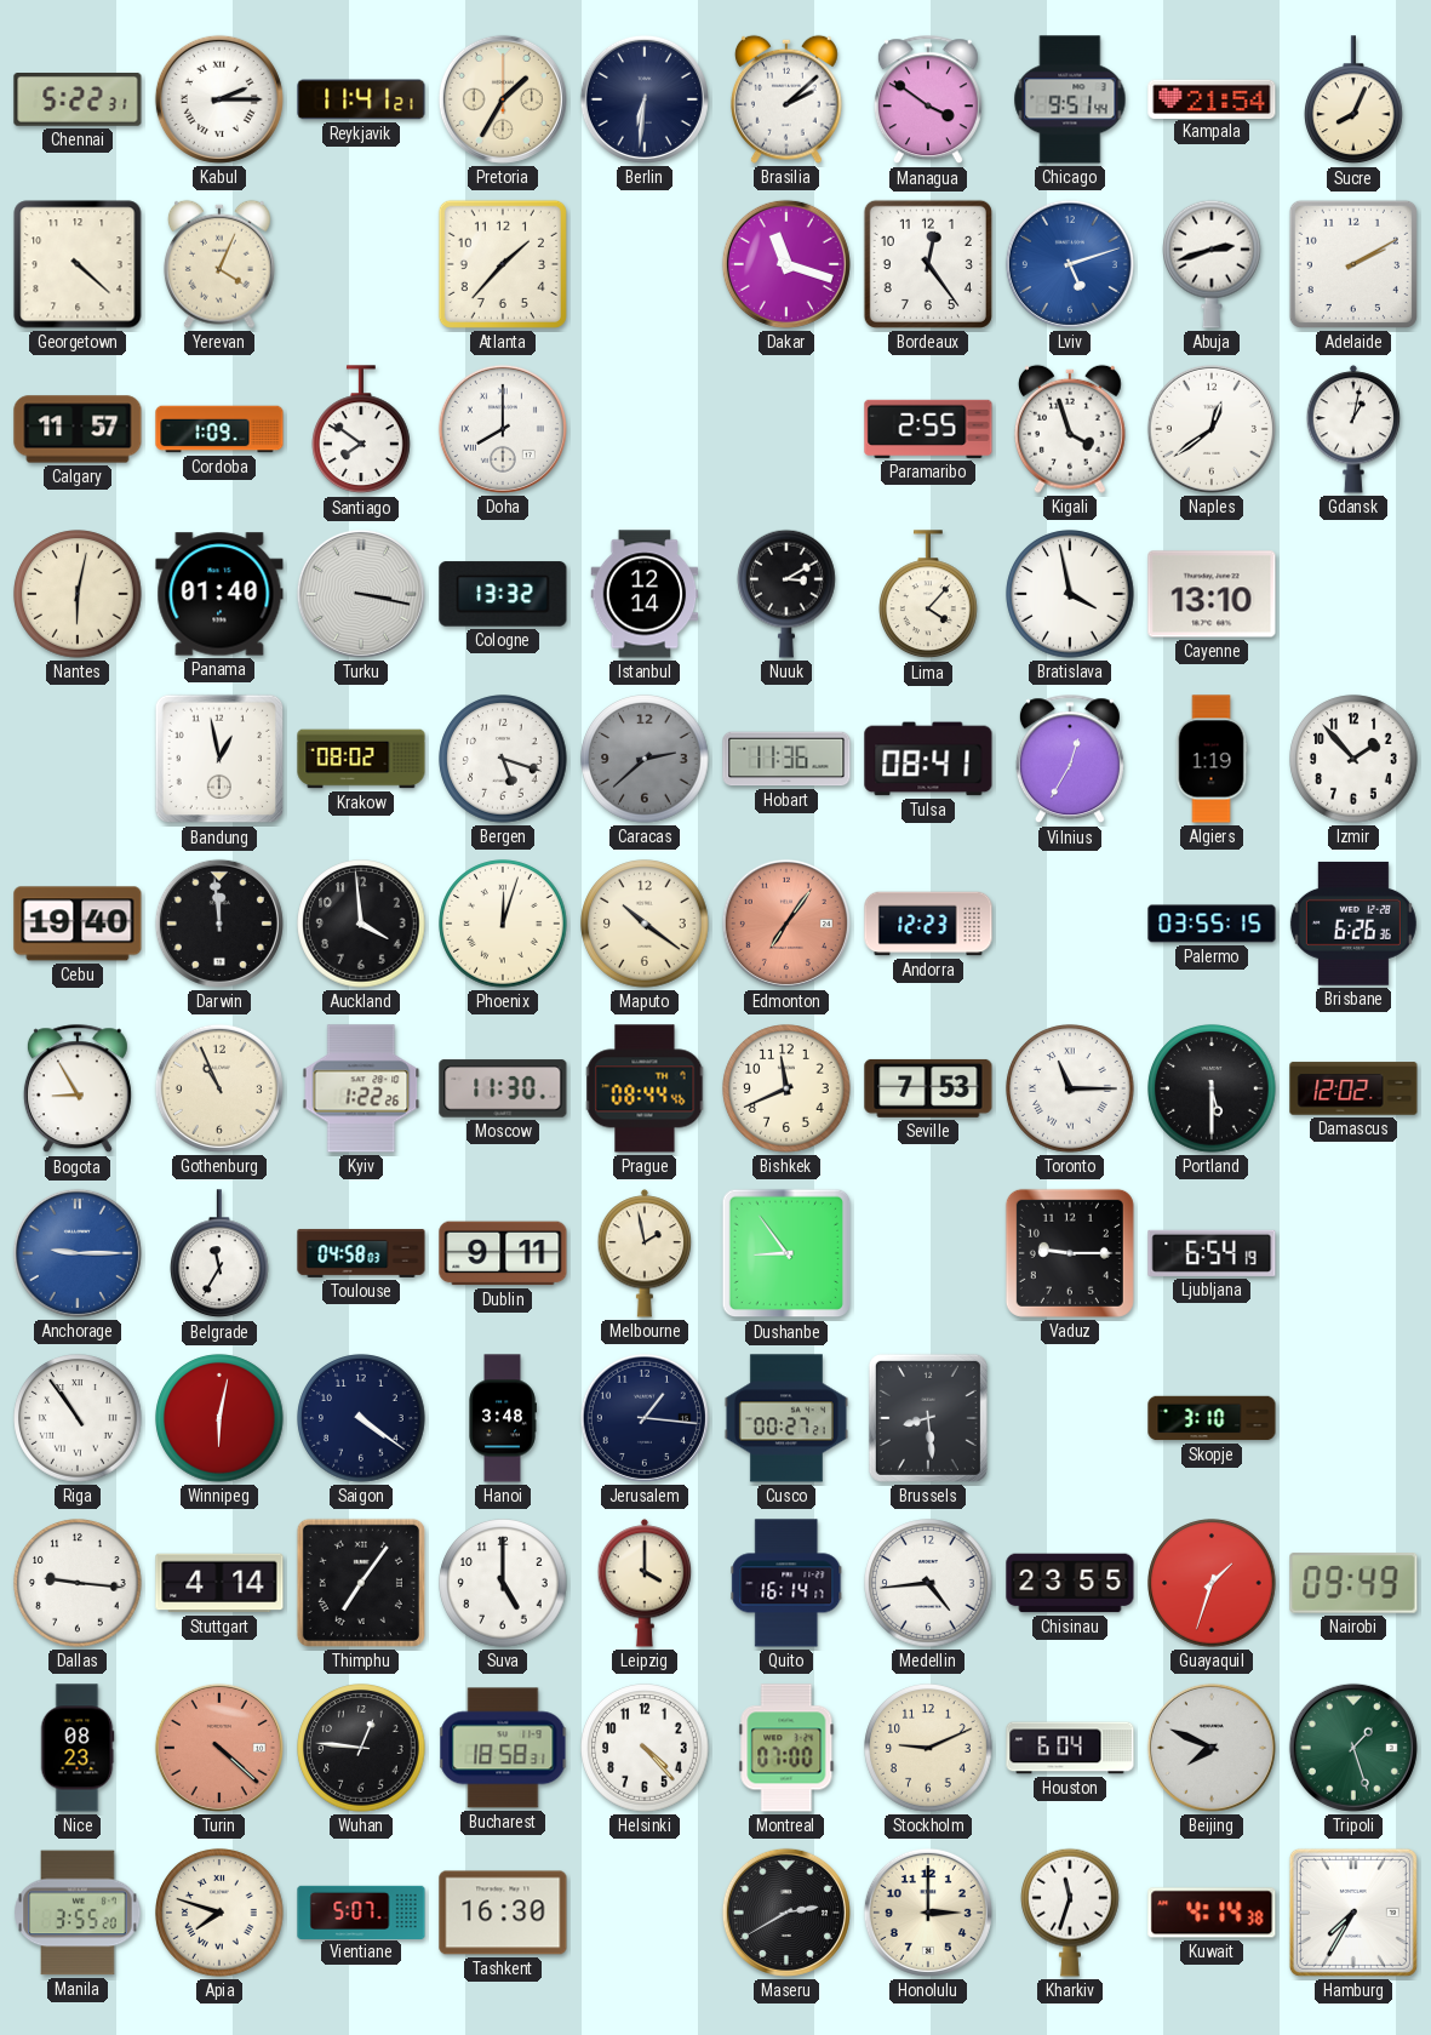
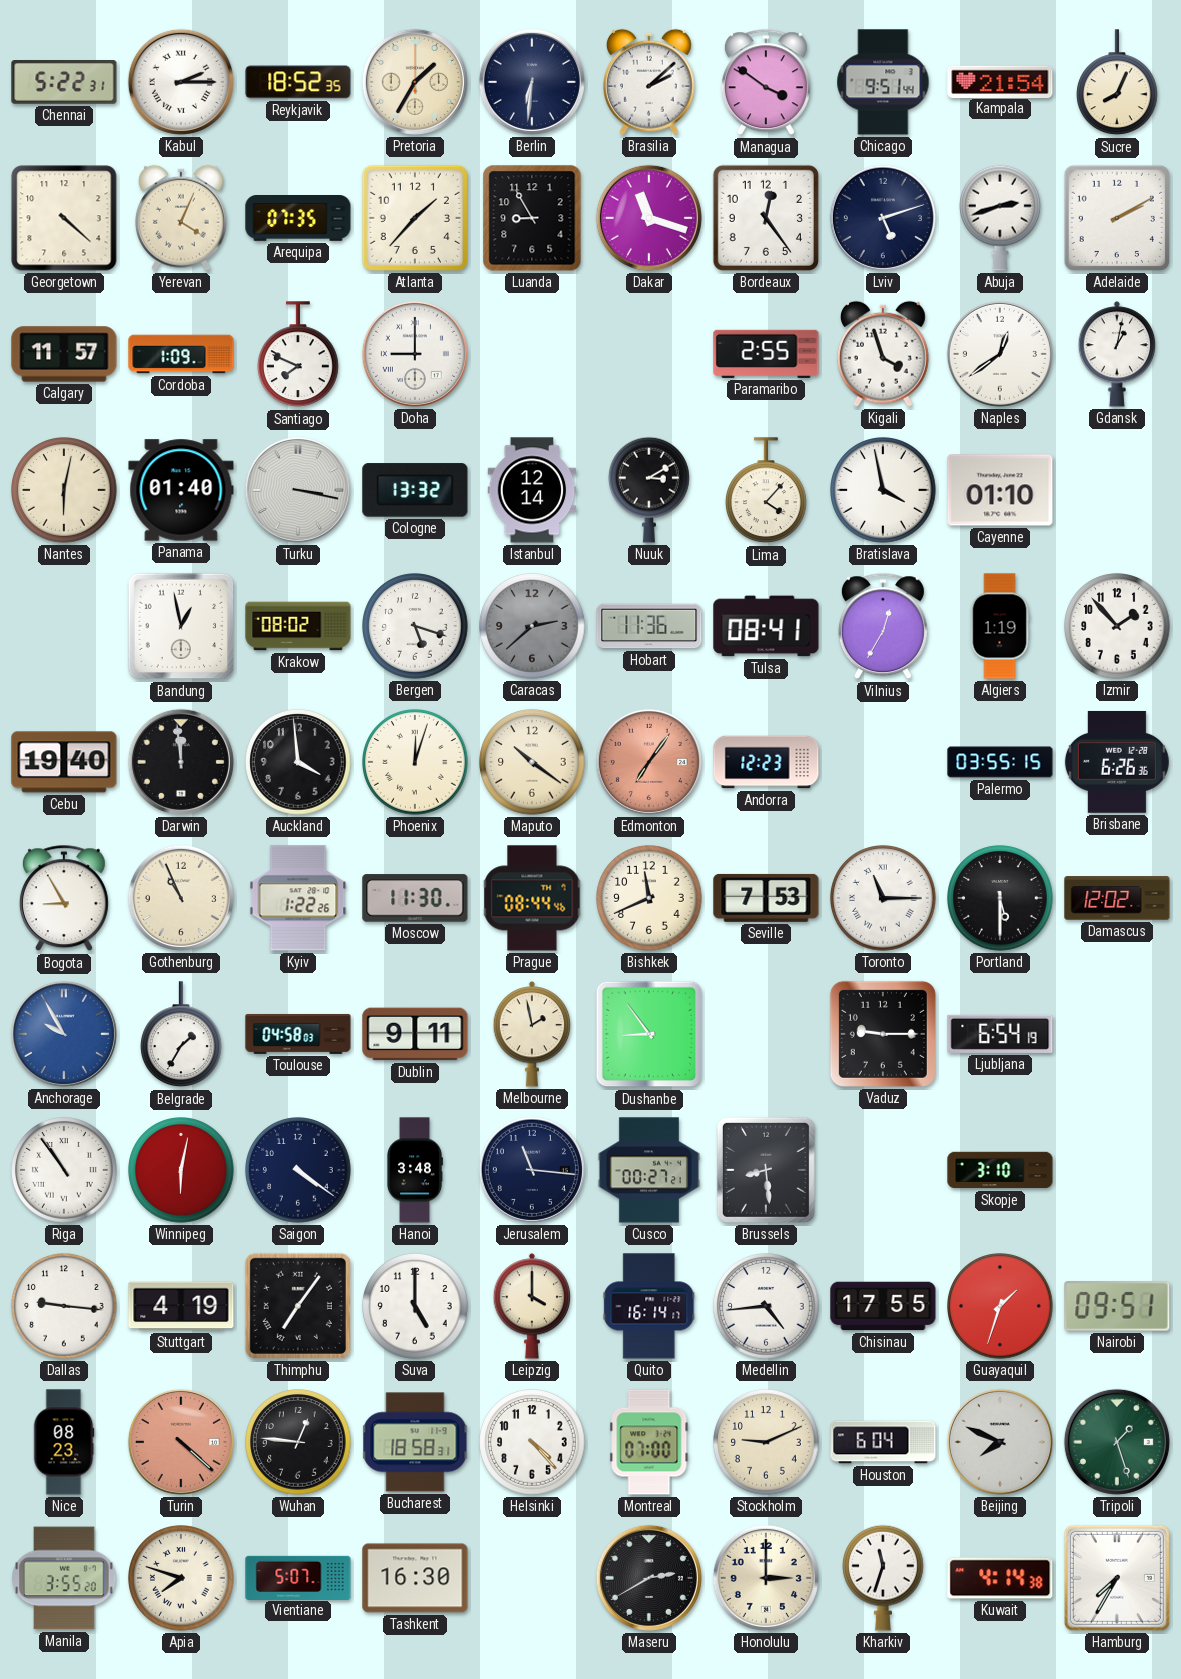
Reykjavik: 11:41 -> 18:52 (298, 82)
Arequipa: none -> 07:35 (298, 219)
Luanda: none -> 8:55 (532, 218)
Lviv dial: blue -> navy (883, 218)
Santiago: 7:51 -> 7:49 (299, 355)
Doha: 8:00 -> 9:00 (415, 354)
Cayenne: 13:10 -> 01:10 (1000, 490)
Anchorage: 9:15 -> 9:55 (64, 1034)
Belgrade: 11:35 -> 1:35 (182, 1035)
Jerusalem: 1:16 -> 11:16 (532, 1170)
Stuttgart: 4:14 -> 4:19 (181, 1306)
Chisinau: 23:55 -> 17:55 (883, 1306)
Nairobi: 09:49 -> 09:51 (1117, 1306)
